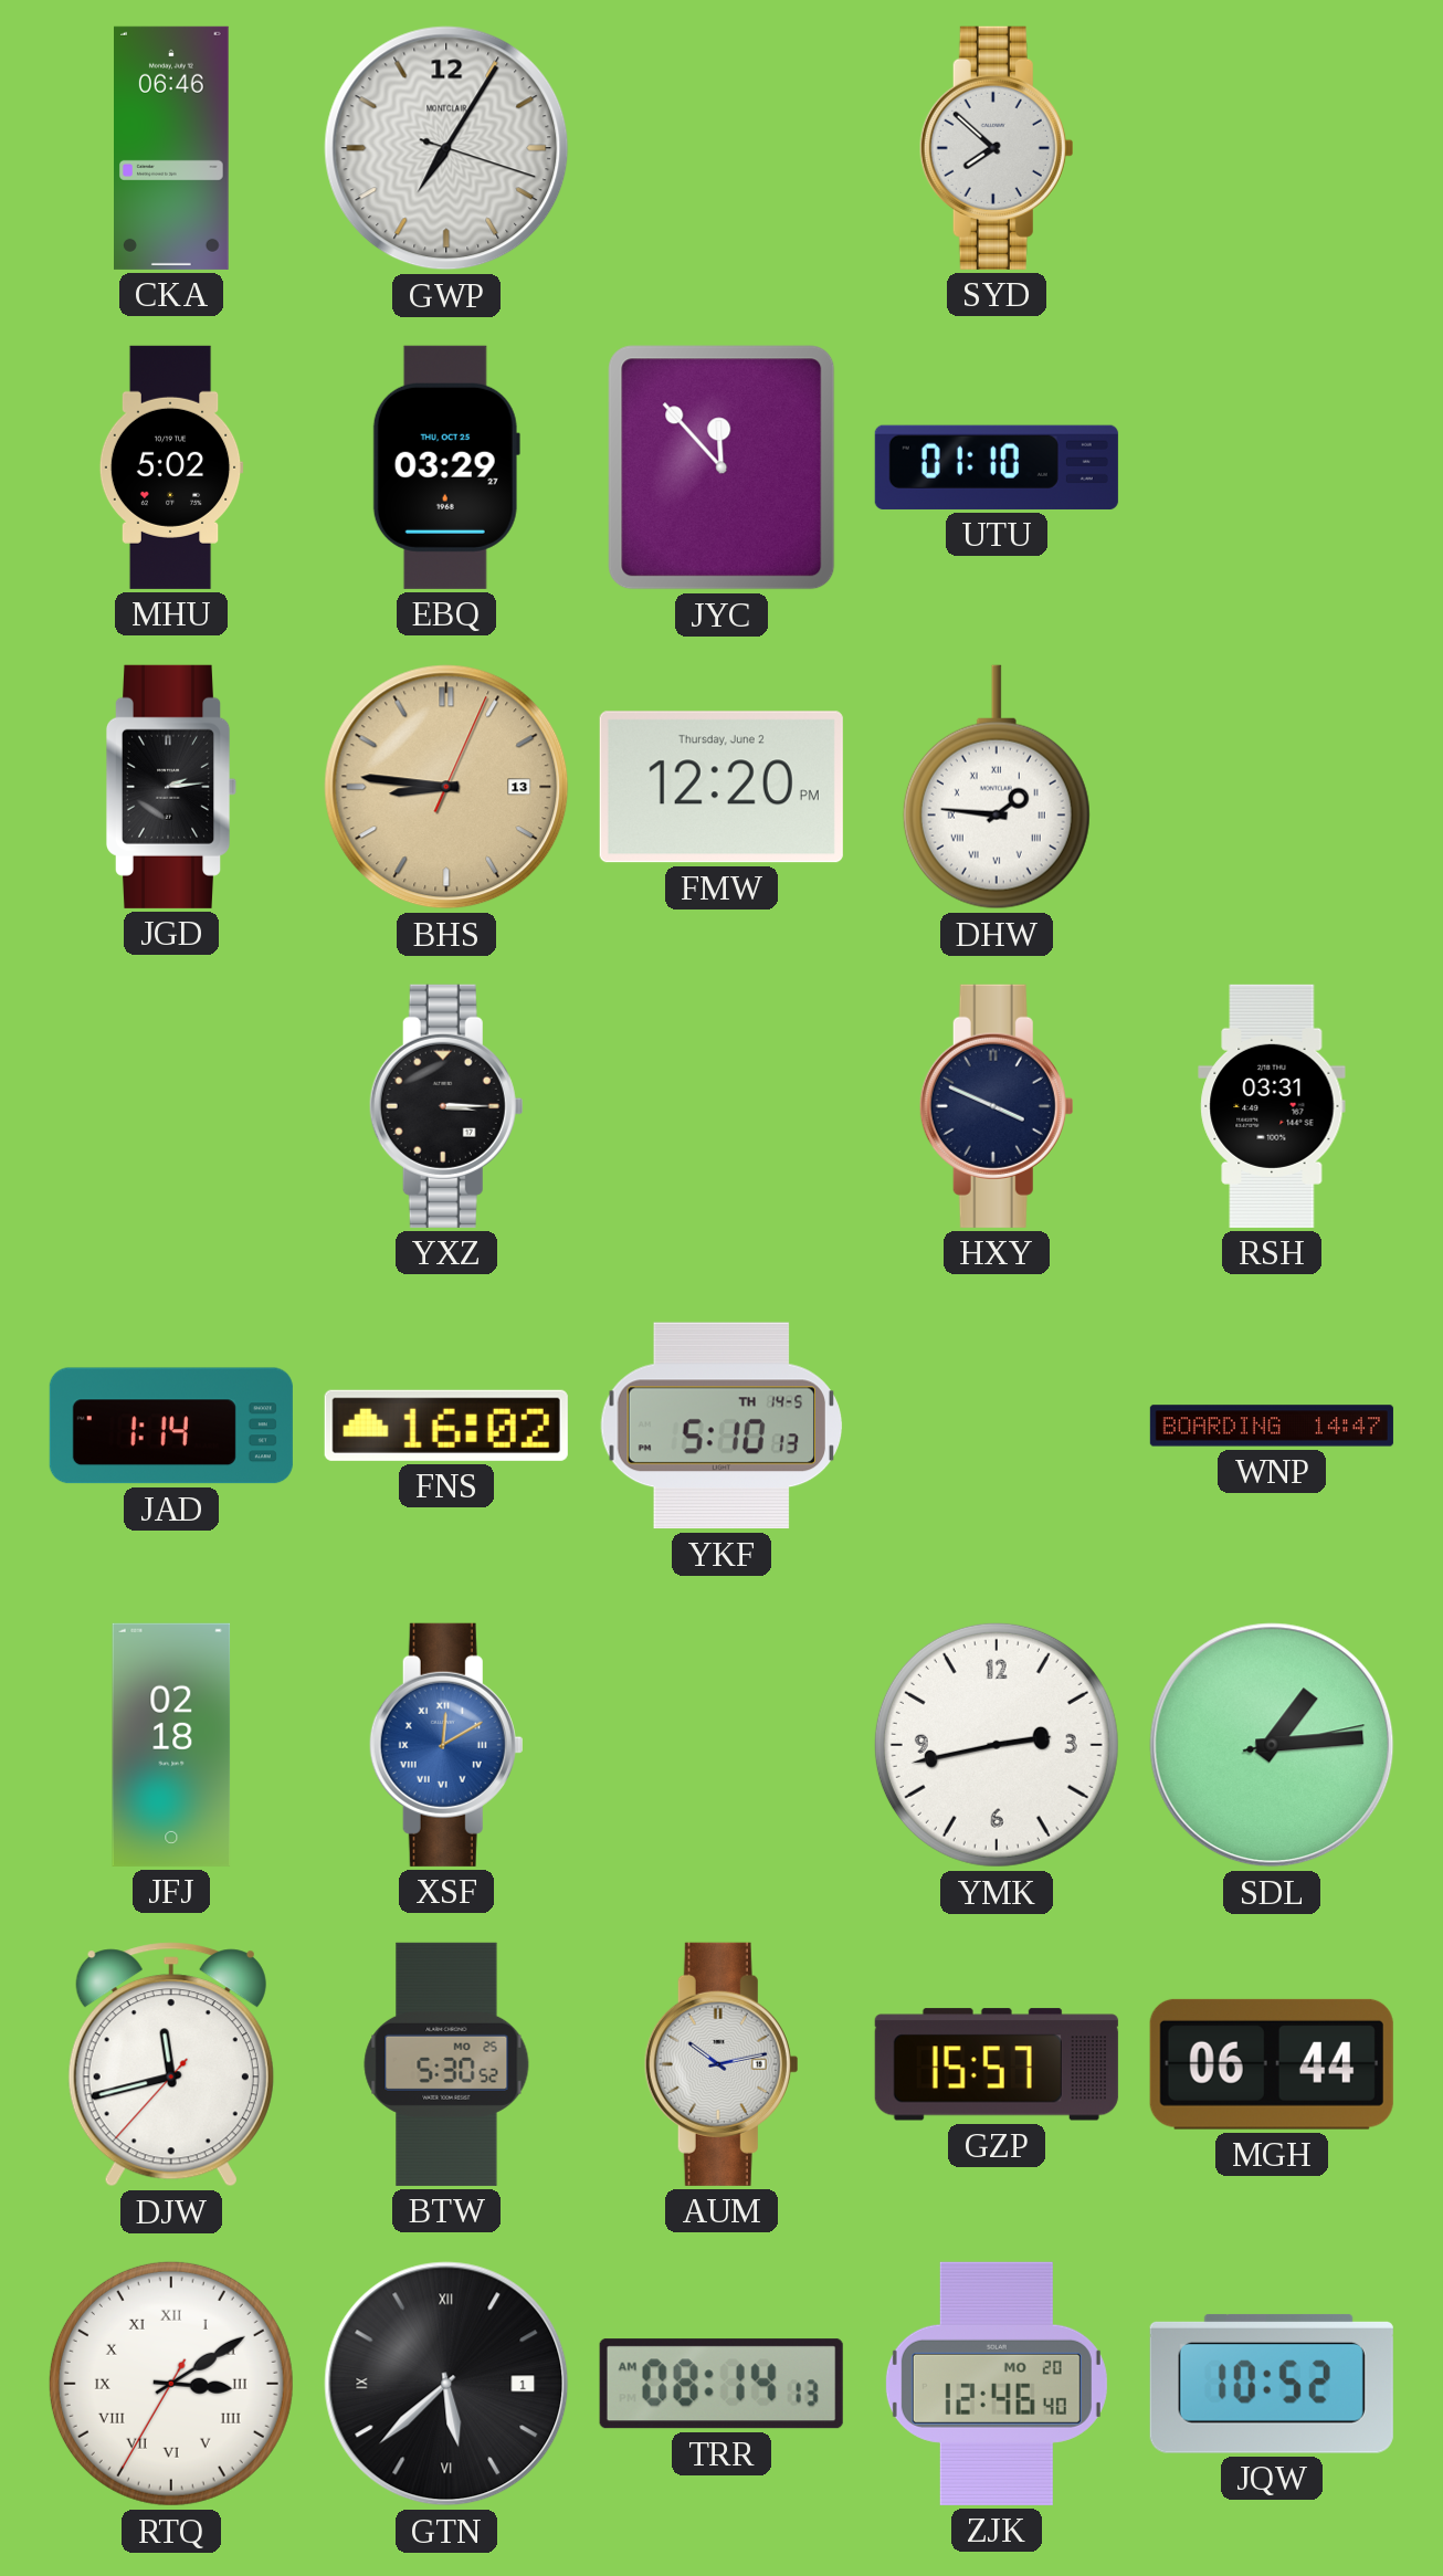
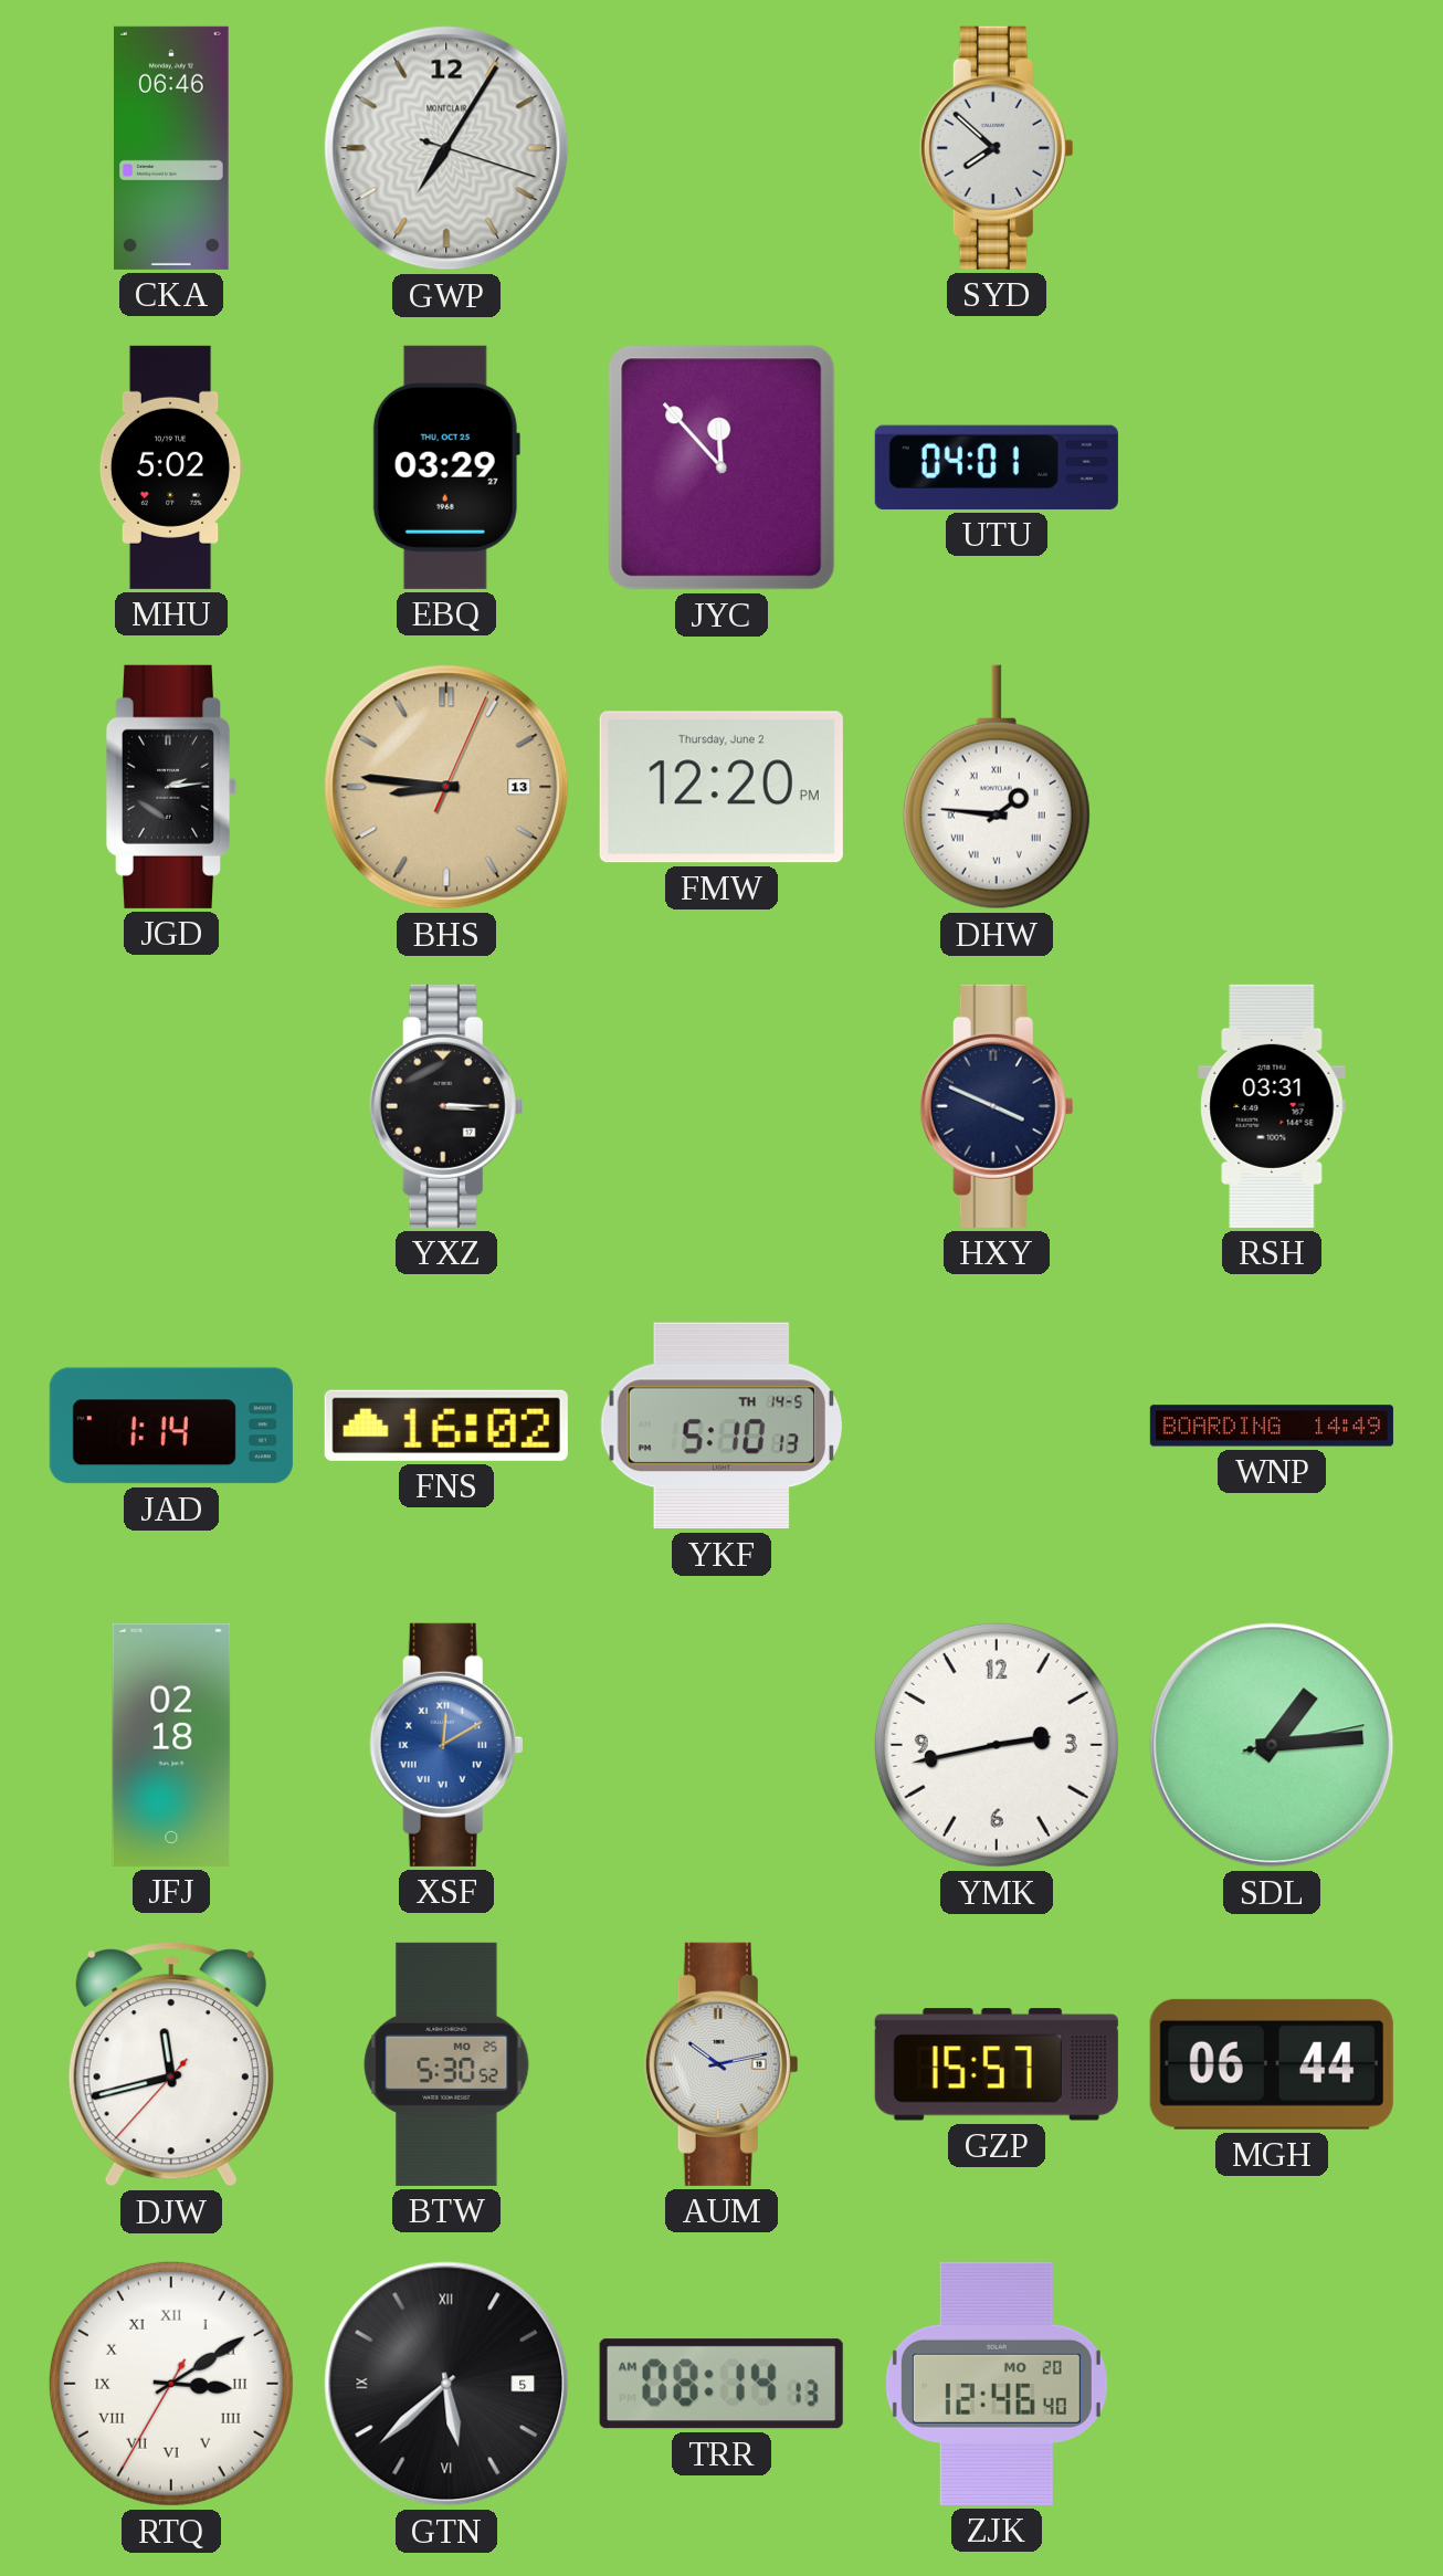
UTU: 01:10 -> 04:01 (997, 467)
WNP: 14:47 -> 14:49 (1272, 1426)
GTN date: 1 -> 5 (446, 2384)
JQW: 10:52 -> none (1272, 2384)
